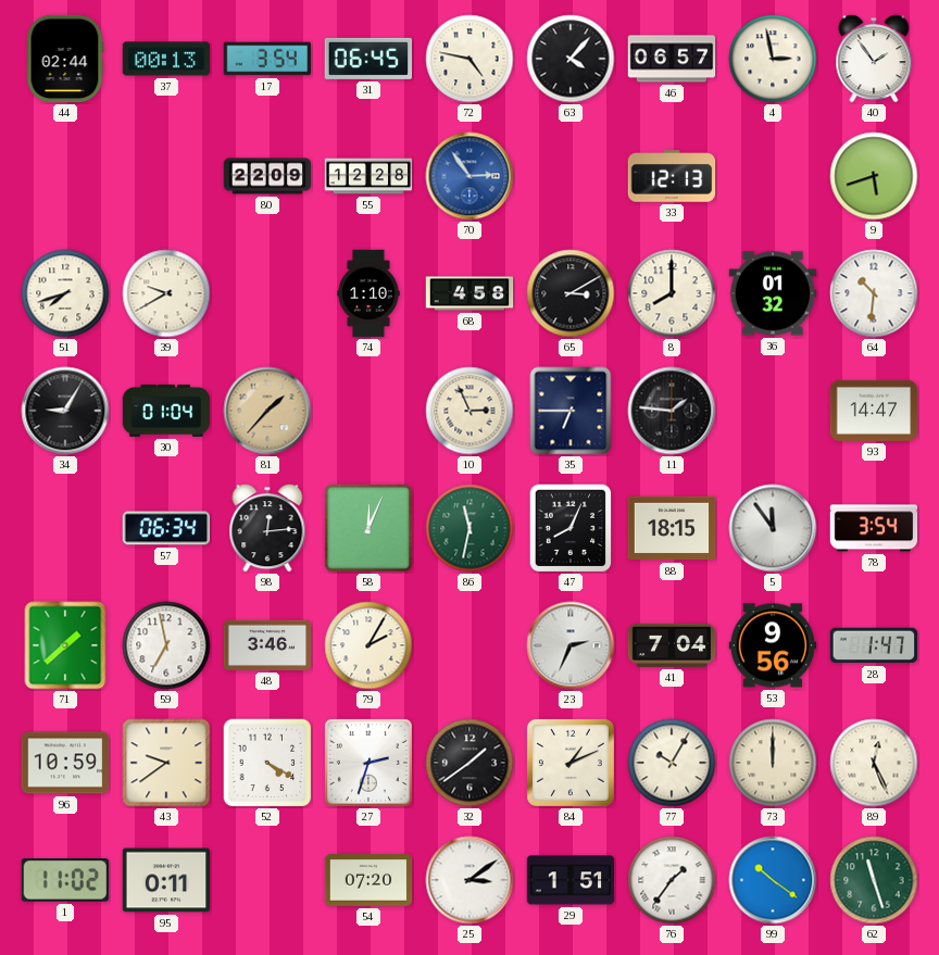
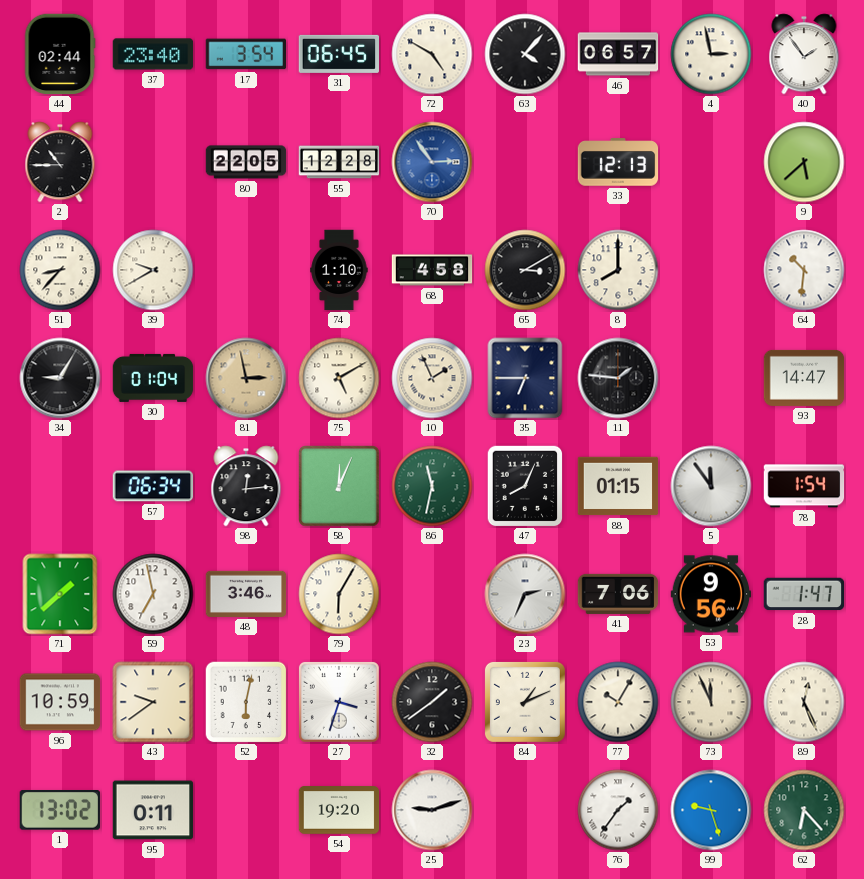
37: 00:13 -> 23:40 (153, 54)
72: 4:47 -> 4:50 (432, 54)
2: none -> 10:45 (60, 162)
80: 22:09 -> 22:05 (246, 162)
9: 5:42 -> 5:38 (804, 162)
51: 7:42 -> 8:37 (60, 270)
36: 01:32 -> none (773, 293)
81: 1:37 -> 2:58 (246, 378)
75: none -> 5:10 (339, 378)
10: 2:56 -> 1:56 (432, 378)
88: 18:15 -> 01:15 (618, 486)
78: 3:54 -> 1:54 (804, 486)
79: 2:05 -> 6:05 (339, 594)
41: 7:04 -> 7:06 (618, 594)
52: 4:20 -> 6:02 (246, 702)
27: 2:33 -> 3:33 (339, 702)
73: 12:00 -> 11:56 (711, 702)
1: 11:02 -> 13:02 (59, 811)
54: 07:20 -> 19:20 (339, 810)
25: 3:09 -> 9:12 (432, 810)
29: 1:51 -> none (571, 880)
99: 10:21 -> 9:27 (711, 810)
62: 11:27 -> 6:23 (804, 810)
